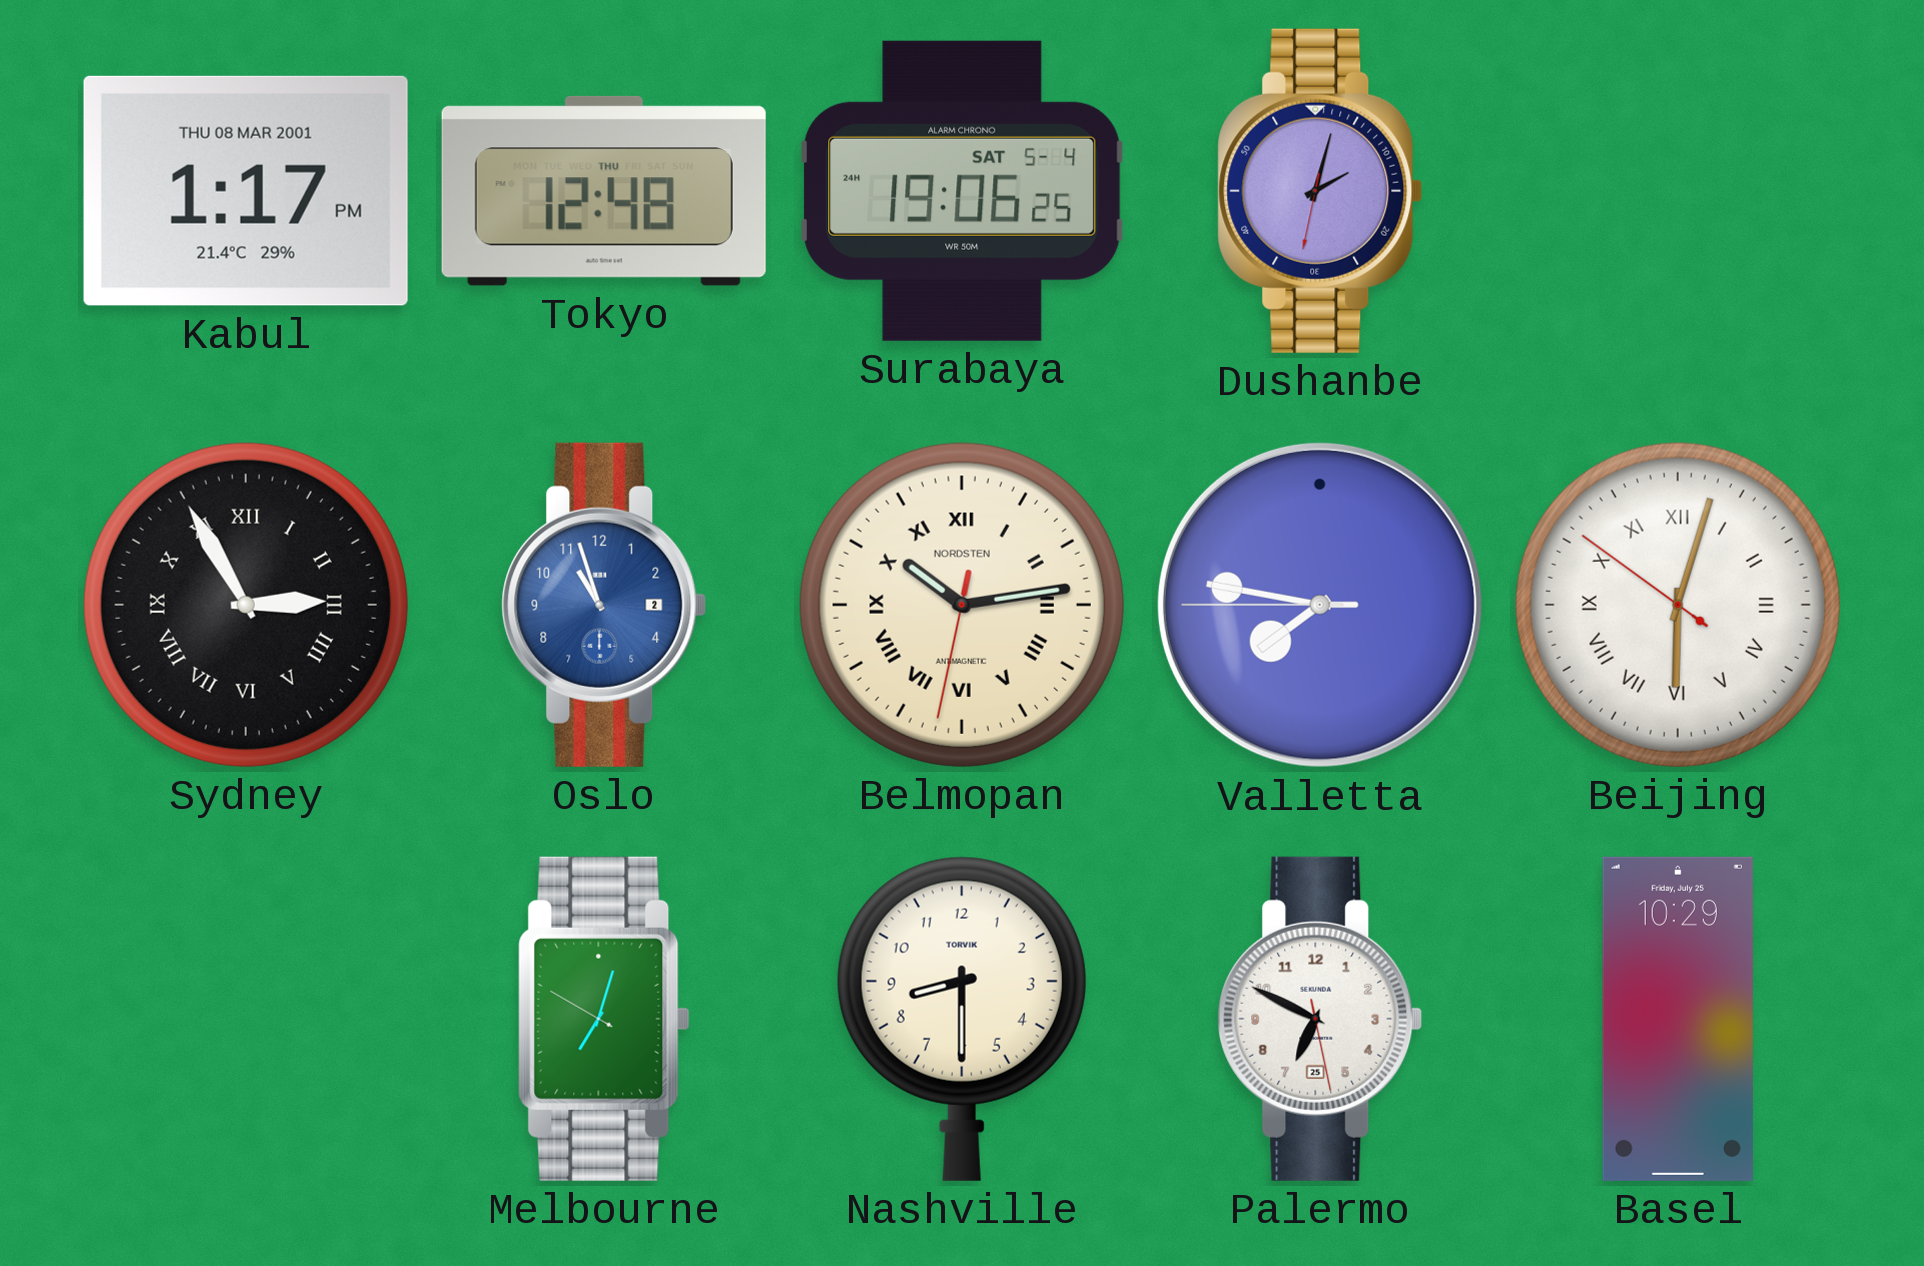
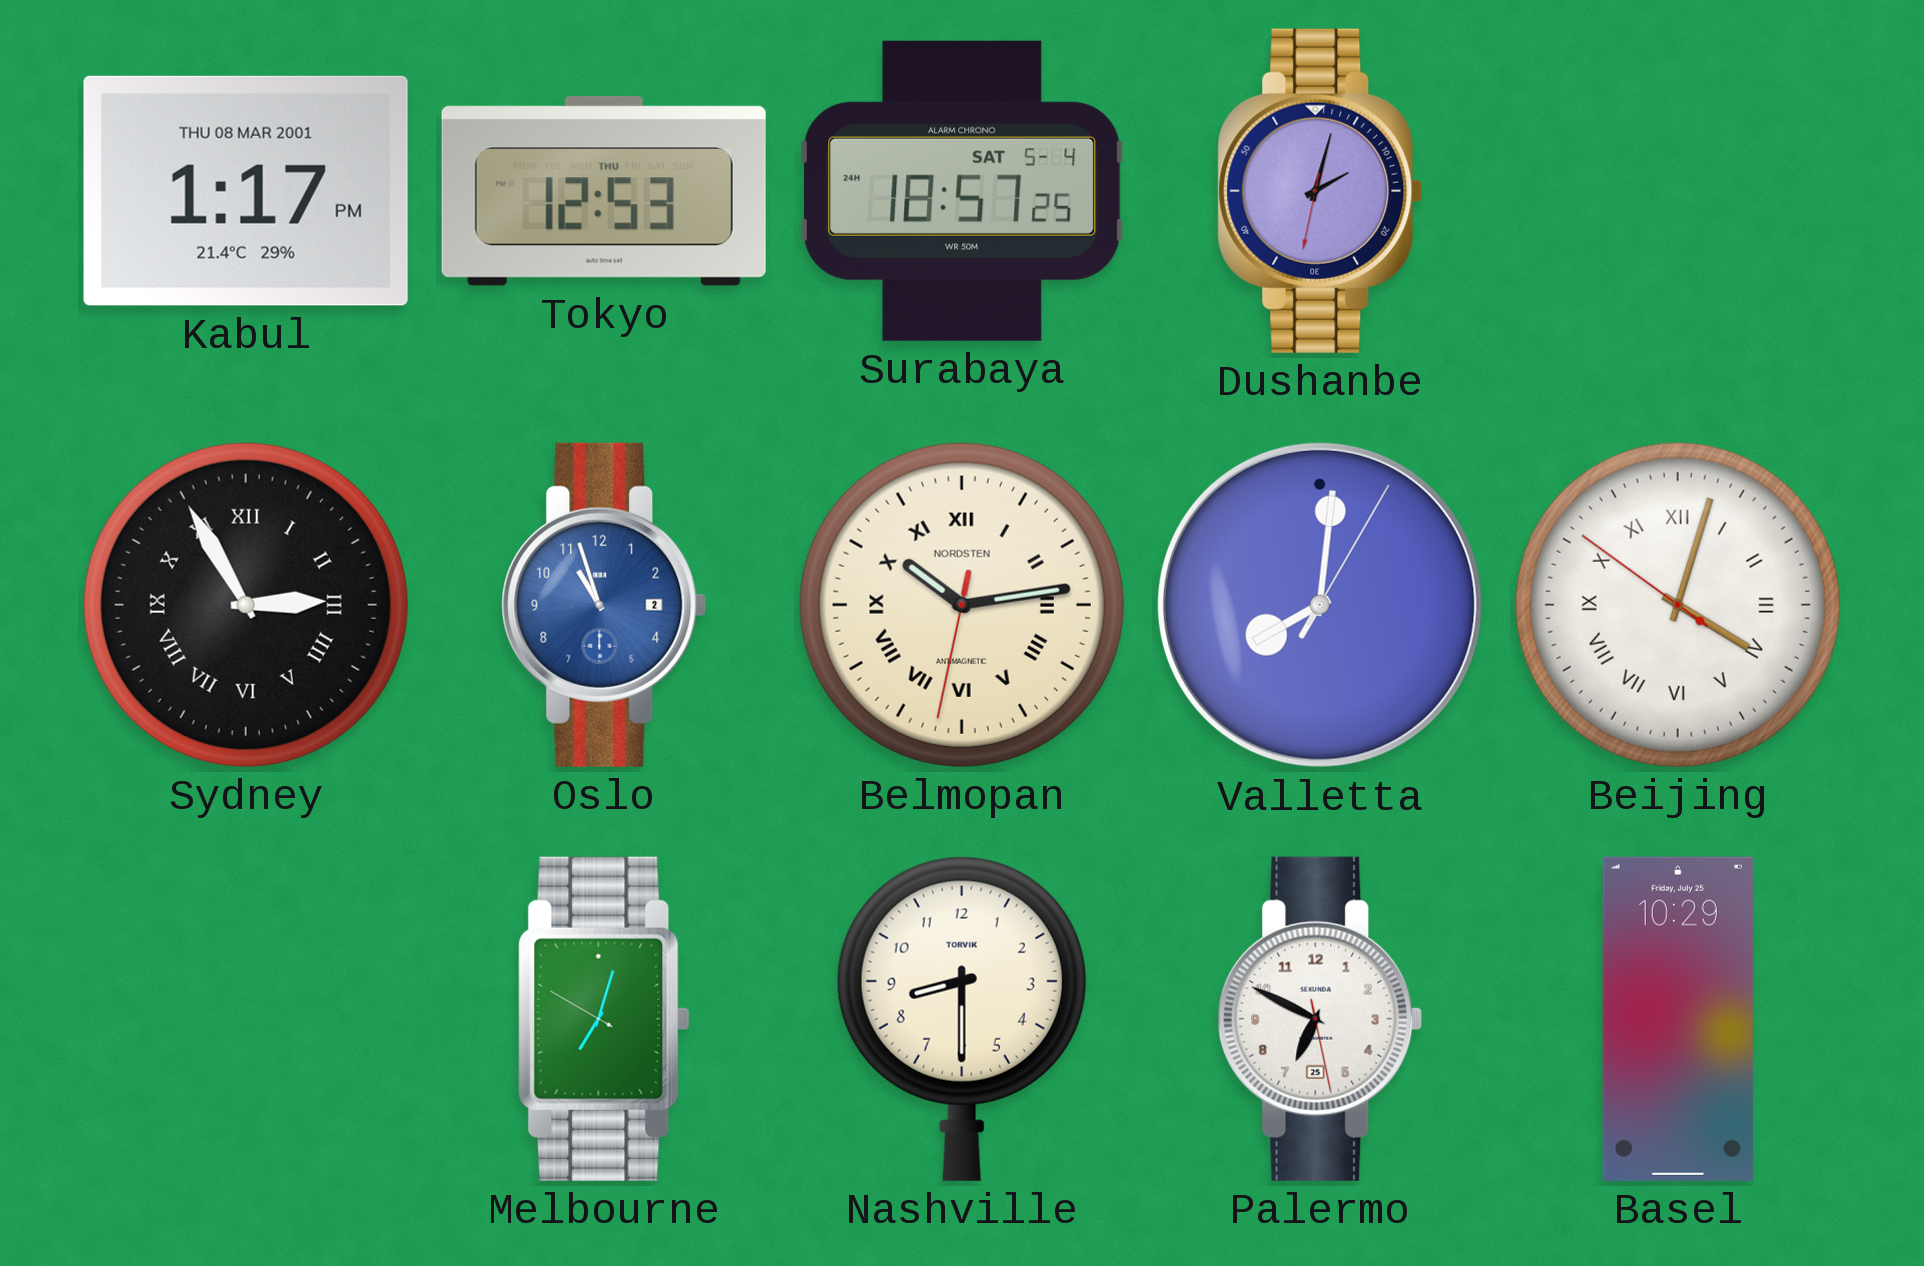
Tokyo: 12:48 -> 12:53 (604, 191)
Surabaya: 19:06 -> 18:57 (962, 191)
Valletta: 7:46 -> 8:01 (1320, 605)
Beijing: 6:02 -> 4:02 (1678, 605)
